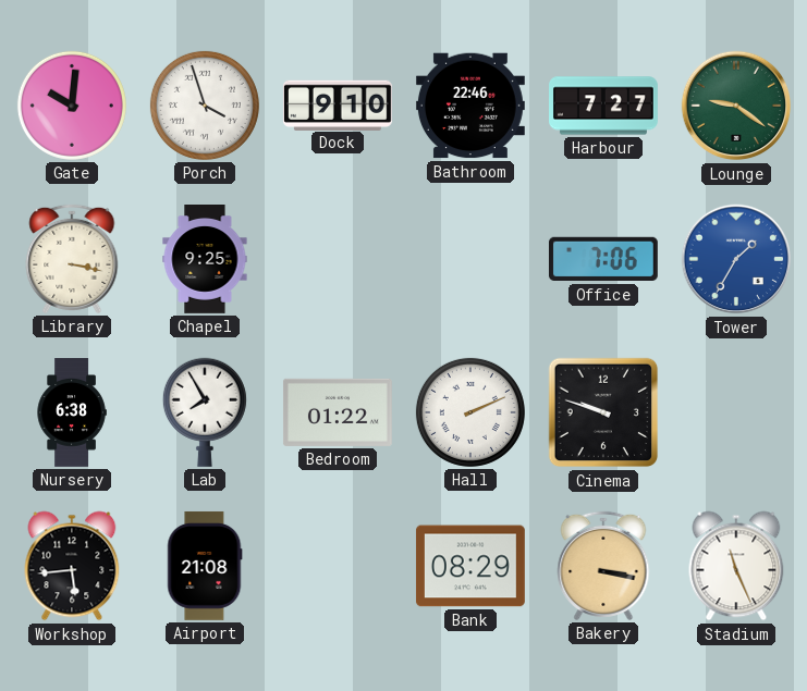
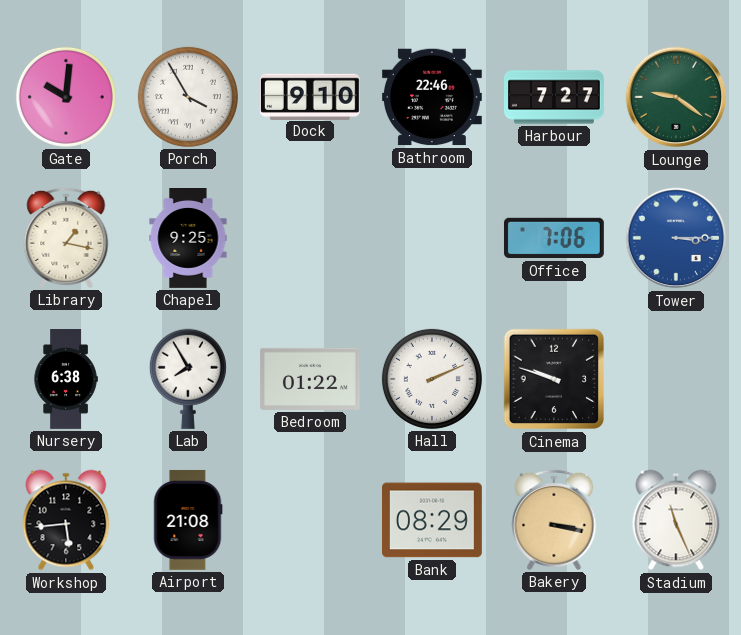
Porch: 3:57 -> 3:55 (188, 97)
Library: 3:17 -> 1:17 (66, 238)
Tower: 1:35 -> 3:15 (676, 238)
